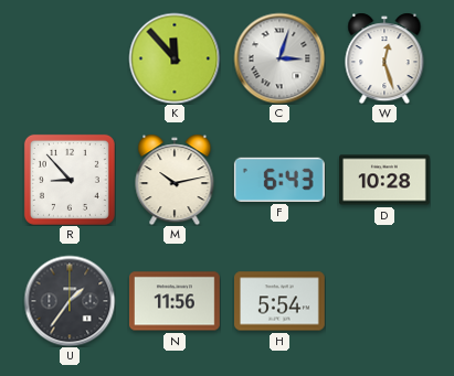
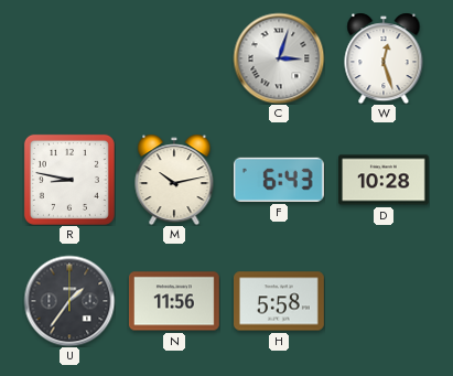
K: 11:53 -> none (175, 58)
R: 8:53 -> 8:47 (69, 180)
H: 5:54 -> 5:58 (280, 301)
